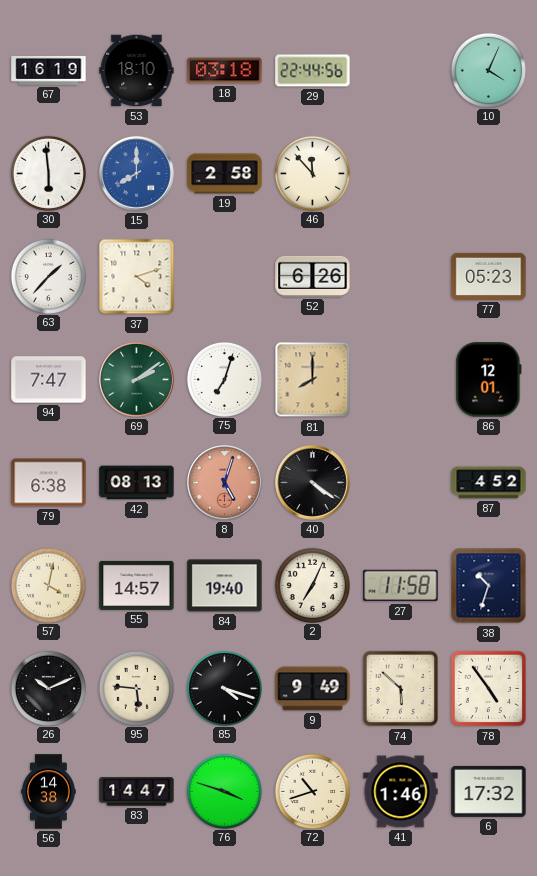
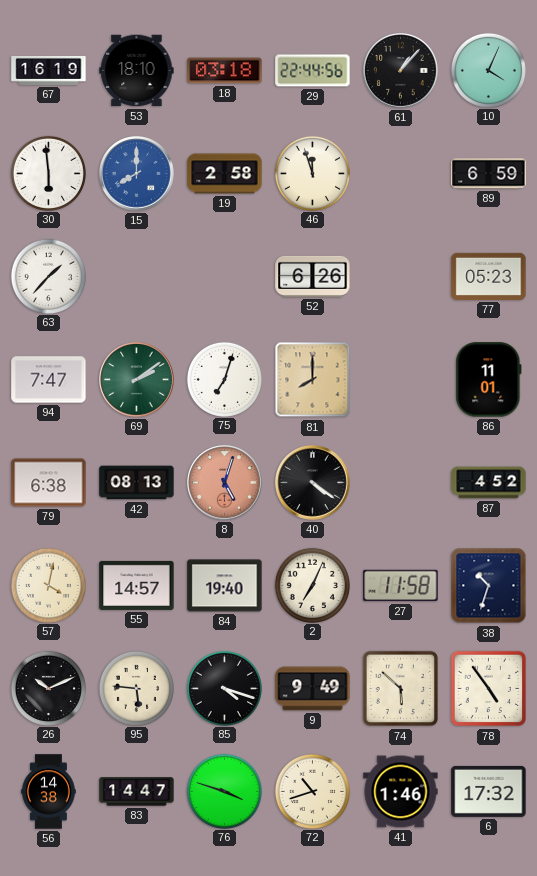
61: none -> 1:07 (401, 71)
46: 11:53 -> 11:57 (312, 173)
89: none -> 6:59 (489, 174)
37: 4:12 -> none (137, 277)
86: 12:01 -> 11:01 (489, 380)
